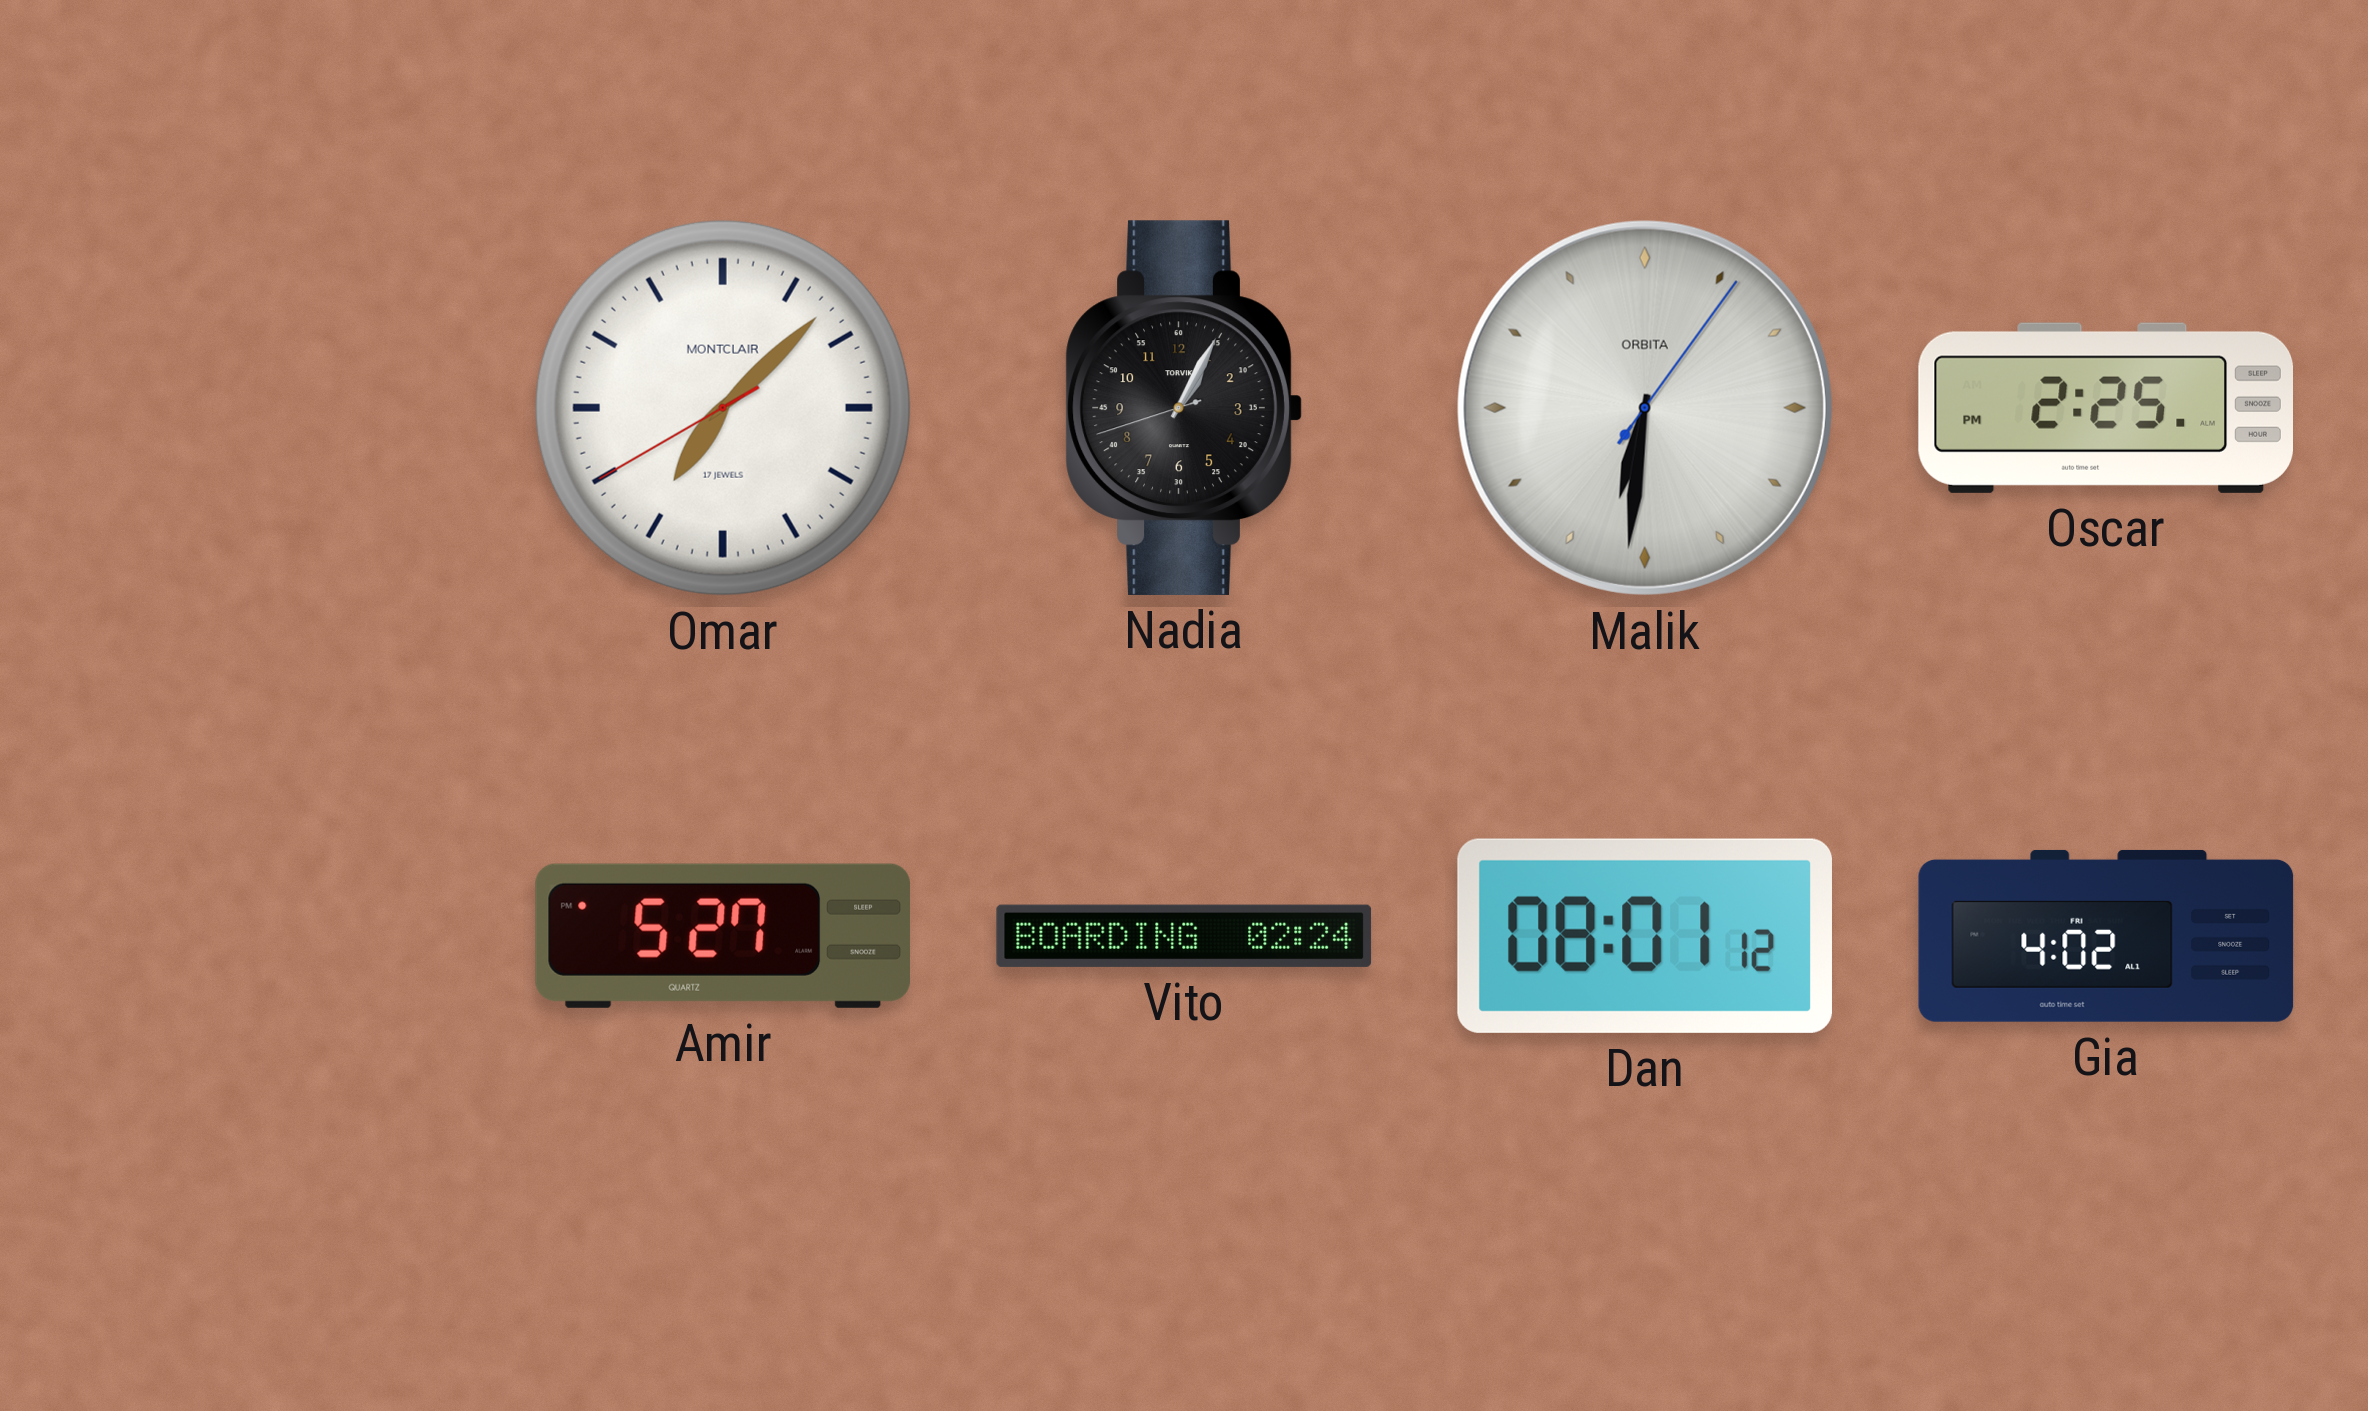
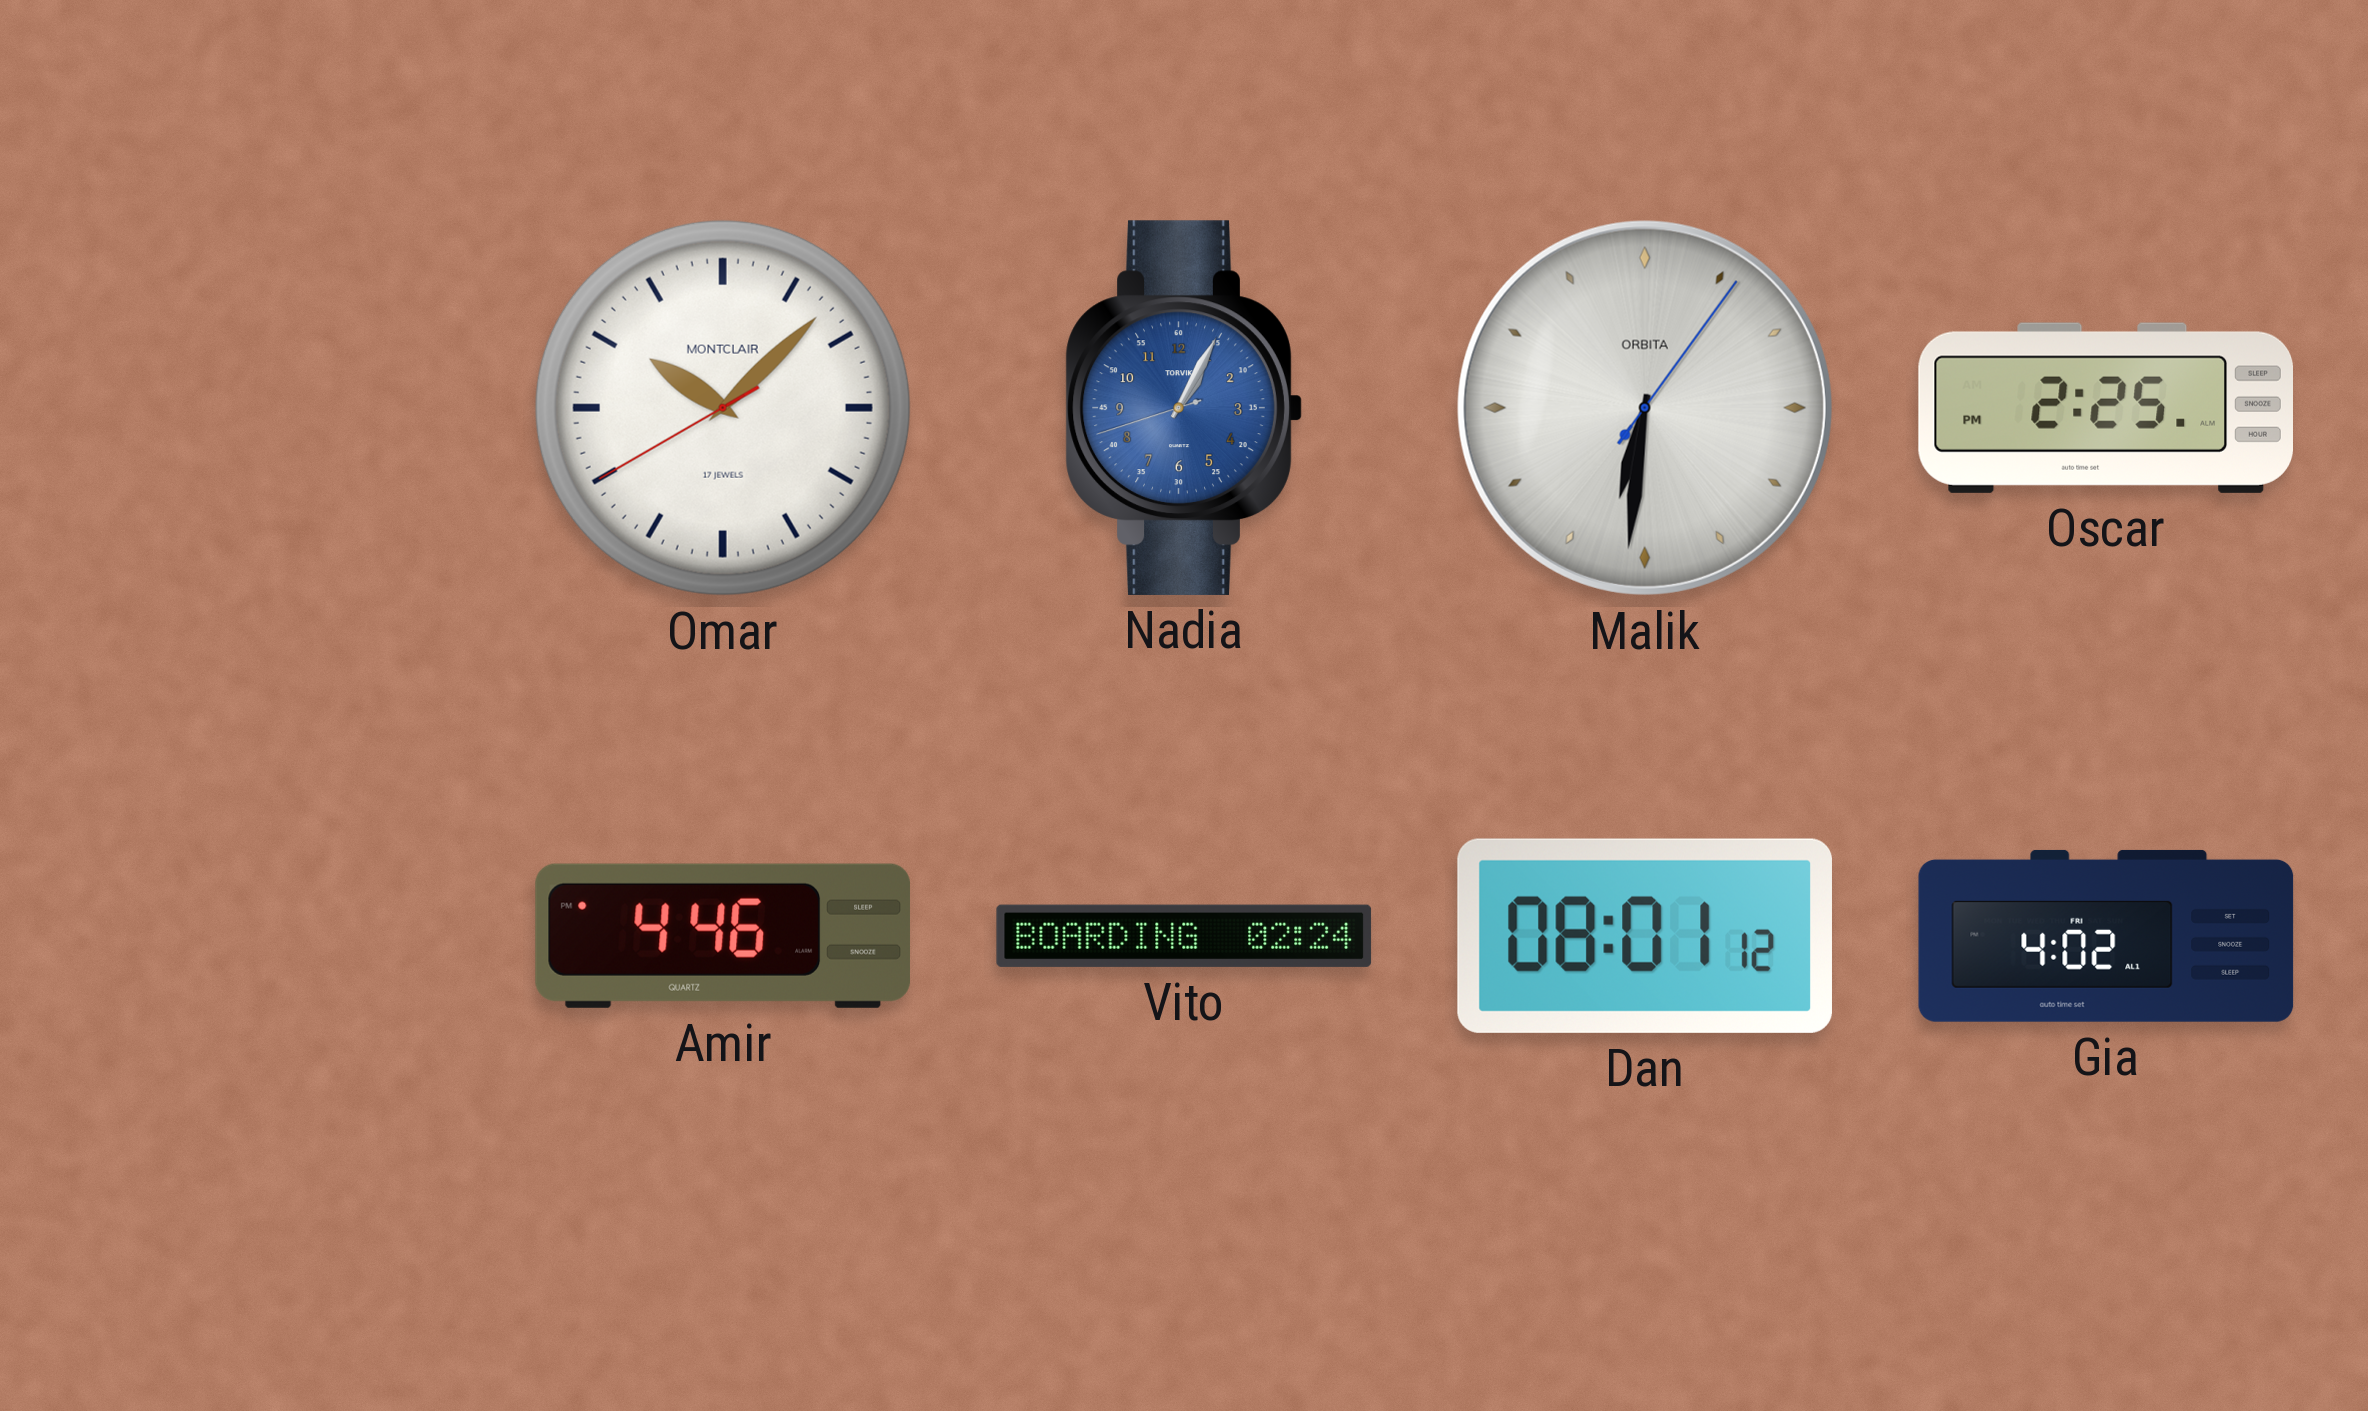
Omar: 7:07 -> 10:07 (723, 408)
Nadia dial: black -> blue (1184, 408)
Amir: 5:27 -> 4:46 (723, 936)
